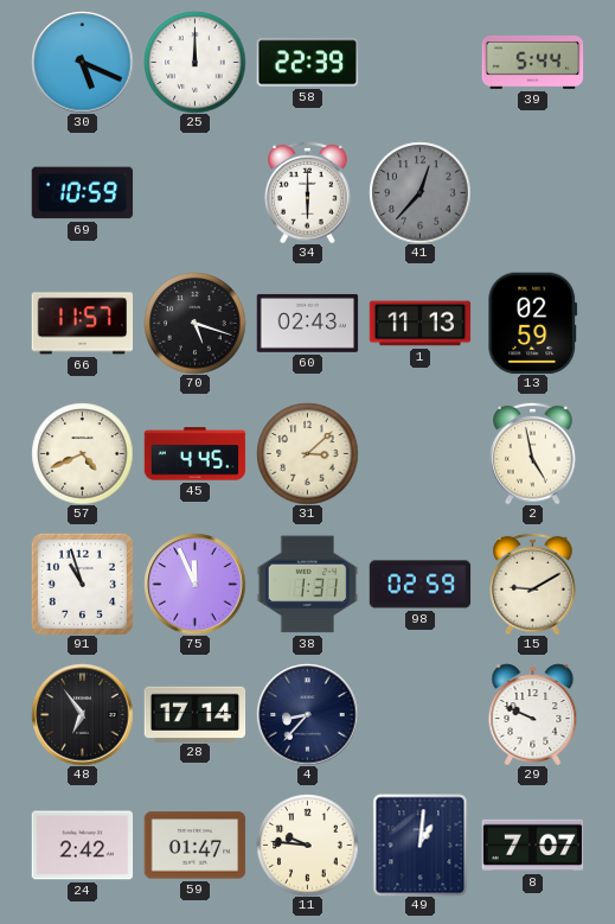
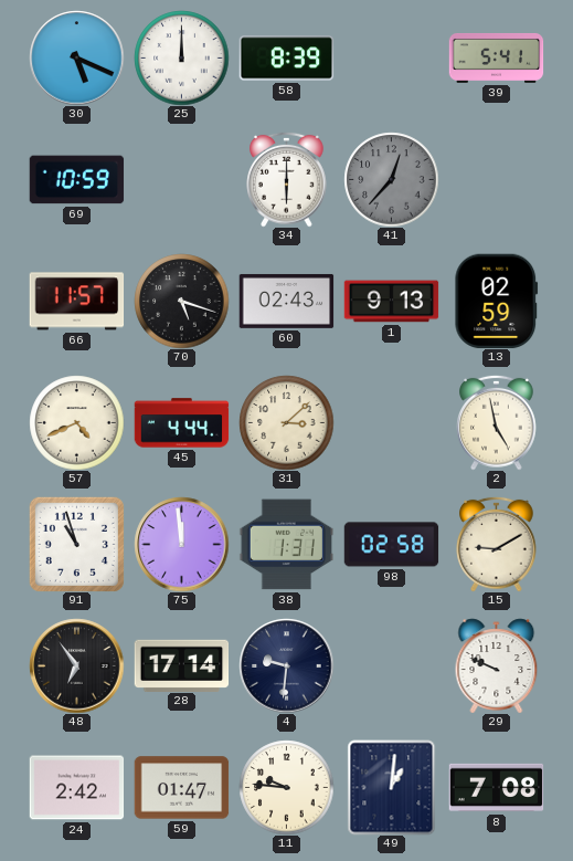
58: 22:39 -> 8:39 (286, 59)
39: 5:44 -> 5:41 (496, 57)
1: 11:13 -> 9:13 (391, 302)
45: 4:45 -> 4:44 (181, 423)
75: 11:56 -> 11:59 (181, 544)
98: 02:59 -> 02:58 (391, 545)
4: 8:37 -> 9:31 (286, 665)
8: 7:07 -> 7:08 (496, 788)
